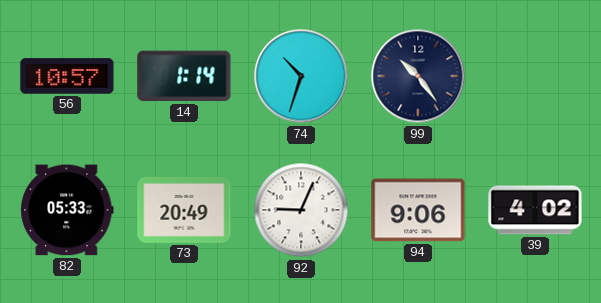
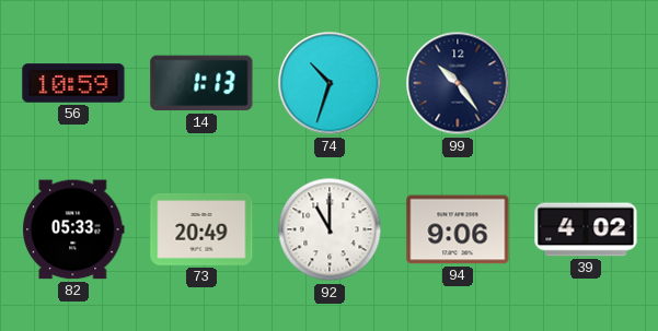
56: 10:57 -> 10:59 (73, 83)
14: 1:14 -> 1:13 (201, 83)
92: 9:04 -> 11:00 (330, 229)
